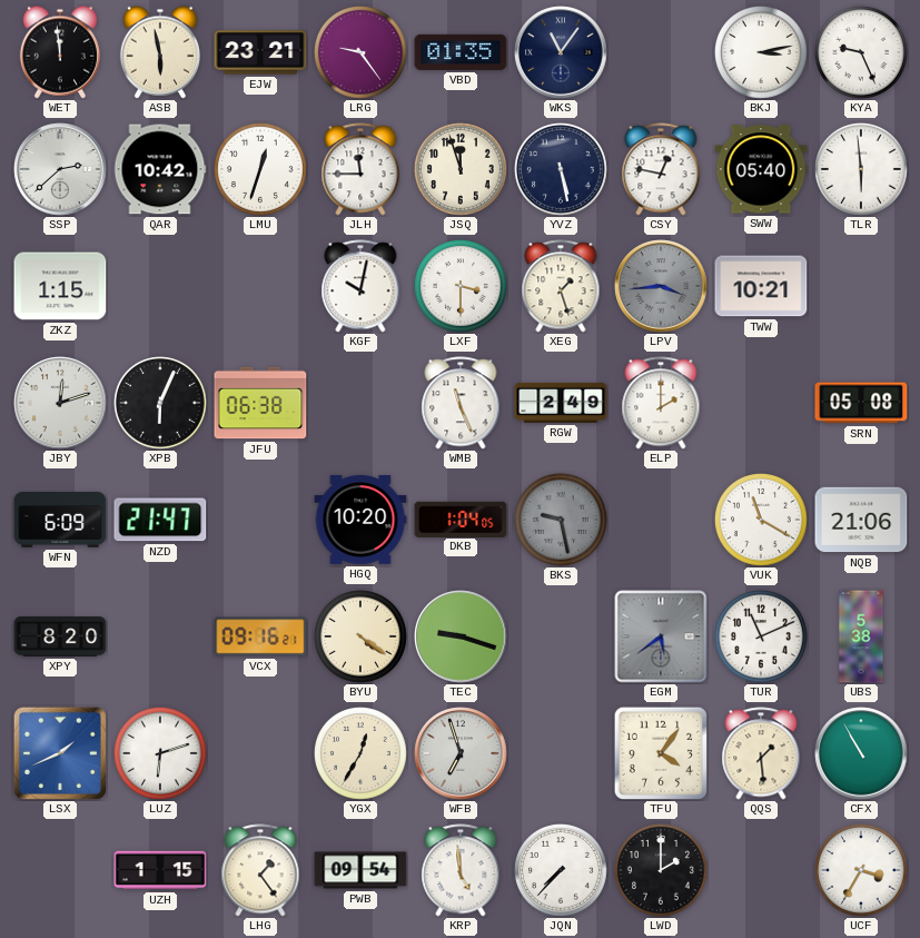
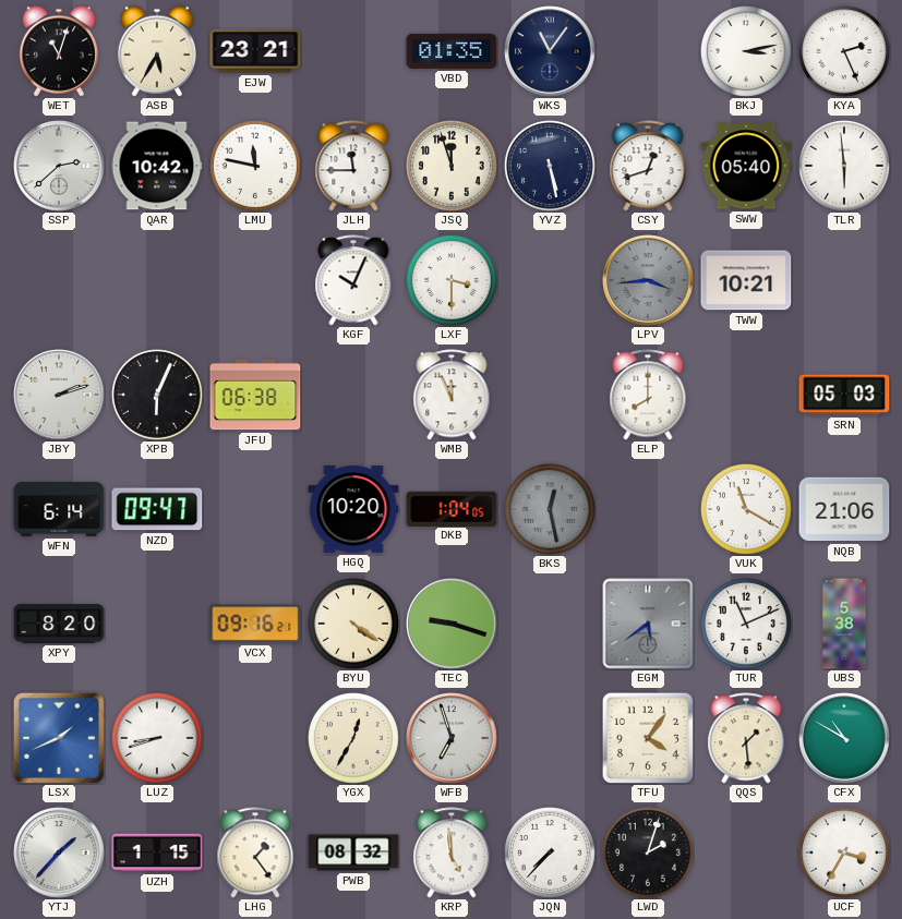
WET: 11:59 -> 11:03 (58, 51)
ASB: 5:58 -> 5:35 (156, 51)
LRG: 9:24 -> none (362, 53)
KYA: 9:26 -> 2:26 (845, 52)
LMU: 12:33 -> 11:47 (256, 167)
CSY: 12:47 -> 12:42 (648, 166)
ZKZ: 1:15 -> none (60, 286)
KGF: 10:02 -> 10:04 (353, 280)
XEG: 1:27 -> none (561, 286)
JBY: 12:12 -> 2:12 (59, 395)
WMB: 11:26 -> 11:56 (452, 395)
RGW: 2:49 -> none (561, 403)
ELP: 2:00 -> 8:00 (648, 395)
SRN: 05:08 -> 05:03 (844, 395)
WFN: 6:09 -> 6:14 (59, 509)
NZD: 21:47 -> 09:47 (157, 509)
BKS: 9:28 -> 12:28 (551, 510)
LUZ: 6:12 -> 8:42 (158, 739)
CFX: 10:55 -> 10:50 (844, 738)
YTJ: none -> 1:37 (59, 853)
PWB: 09:54 -> 08:32 (353, 853)
LWD: 2:00 -> 2:03 (649, 854)
